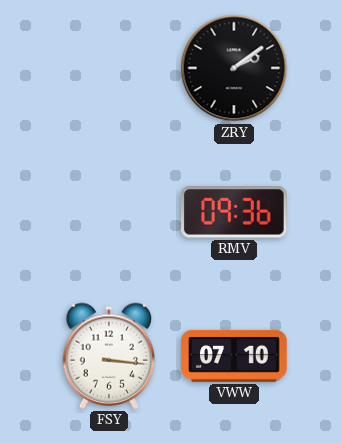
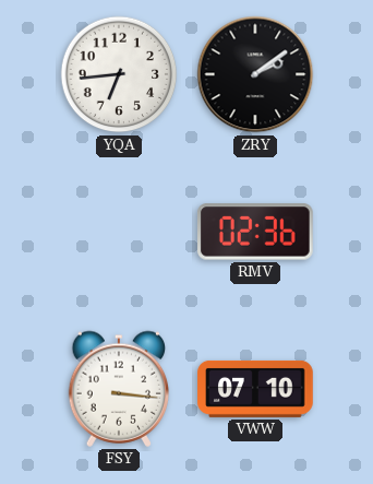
YQA: none -> 6:44 (119, 74)
RMV: 09:36 -> 02:36 (255, 232)
